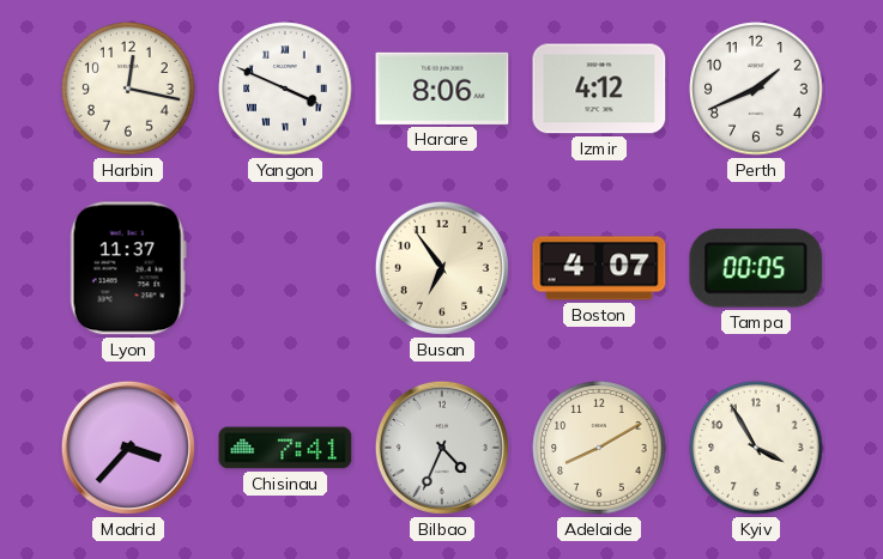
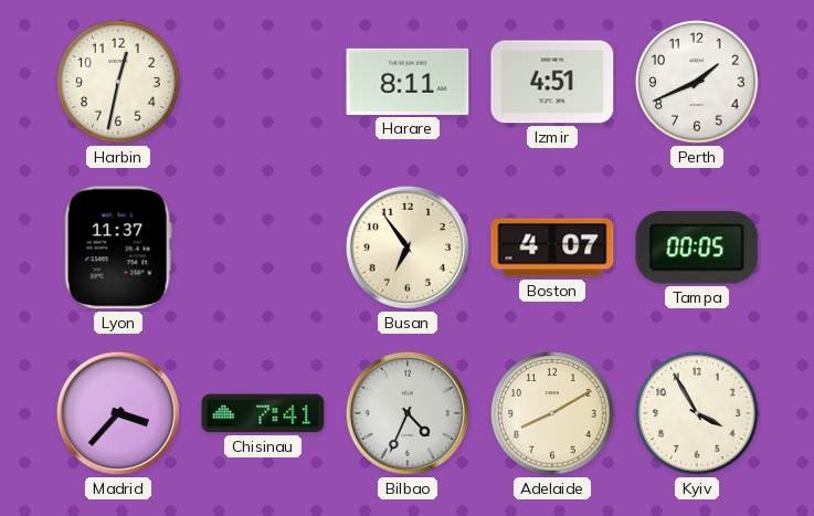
Harbin: 12:17 -> 12:32 (118, 82)
Yangon: 3:49 -> none (285, 89)
Harare: 8:06 -> 8:11 (408, 82)
Izmir: 4:12 -> 4:51 (552, 82)
